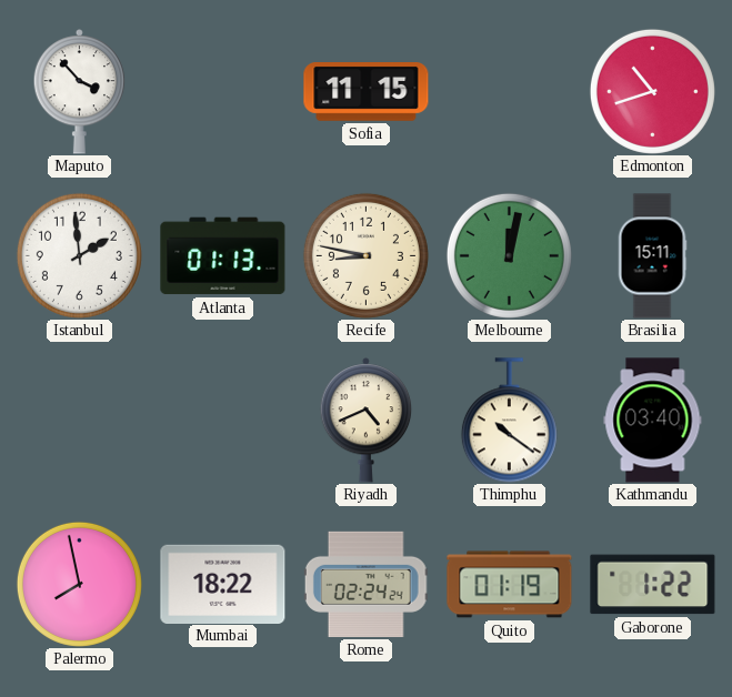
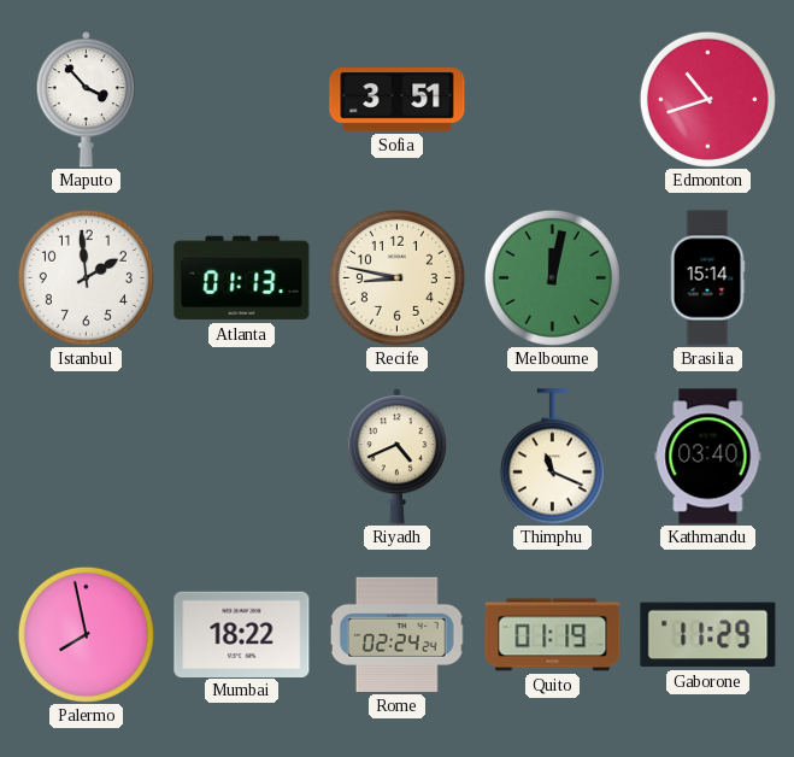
Sofia: 11:15 -> 3:51 (398, 100)
Brasilia: 15:11 -> 15:14 (707, 278)
Thimphu: 10:21 -> 11:19 (552, 457)
Gaborone: 1:22 -> 11:29 (708, 635)
